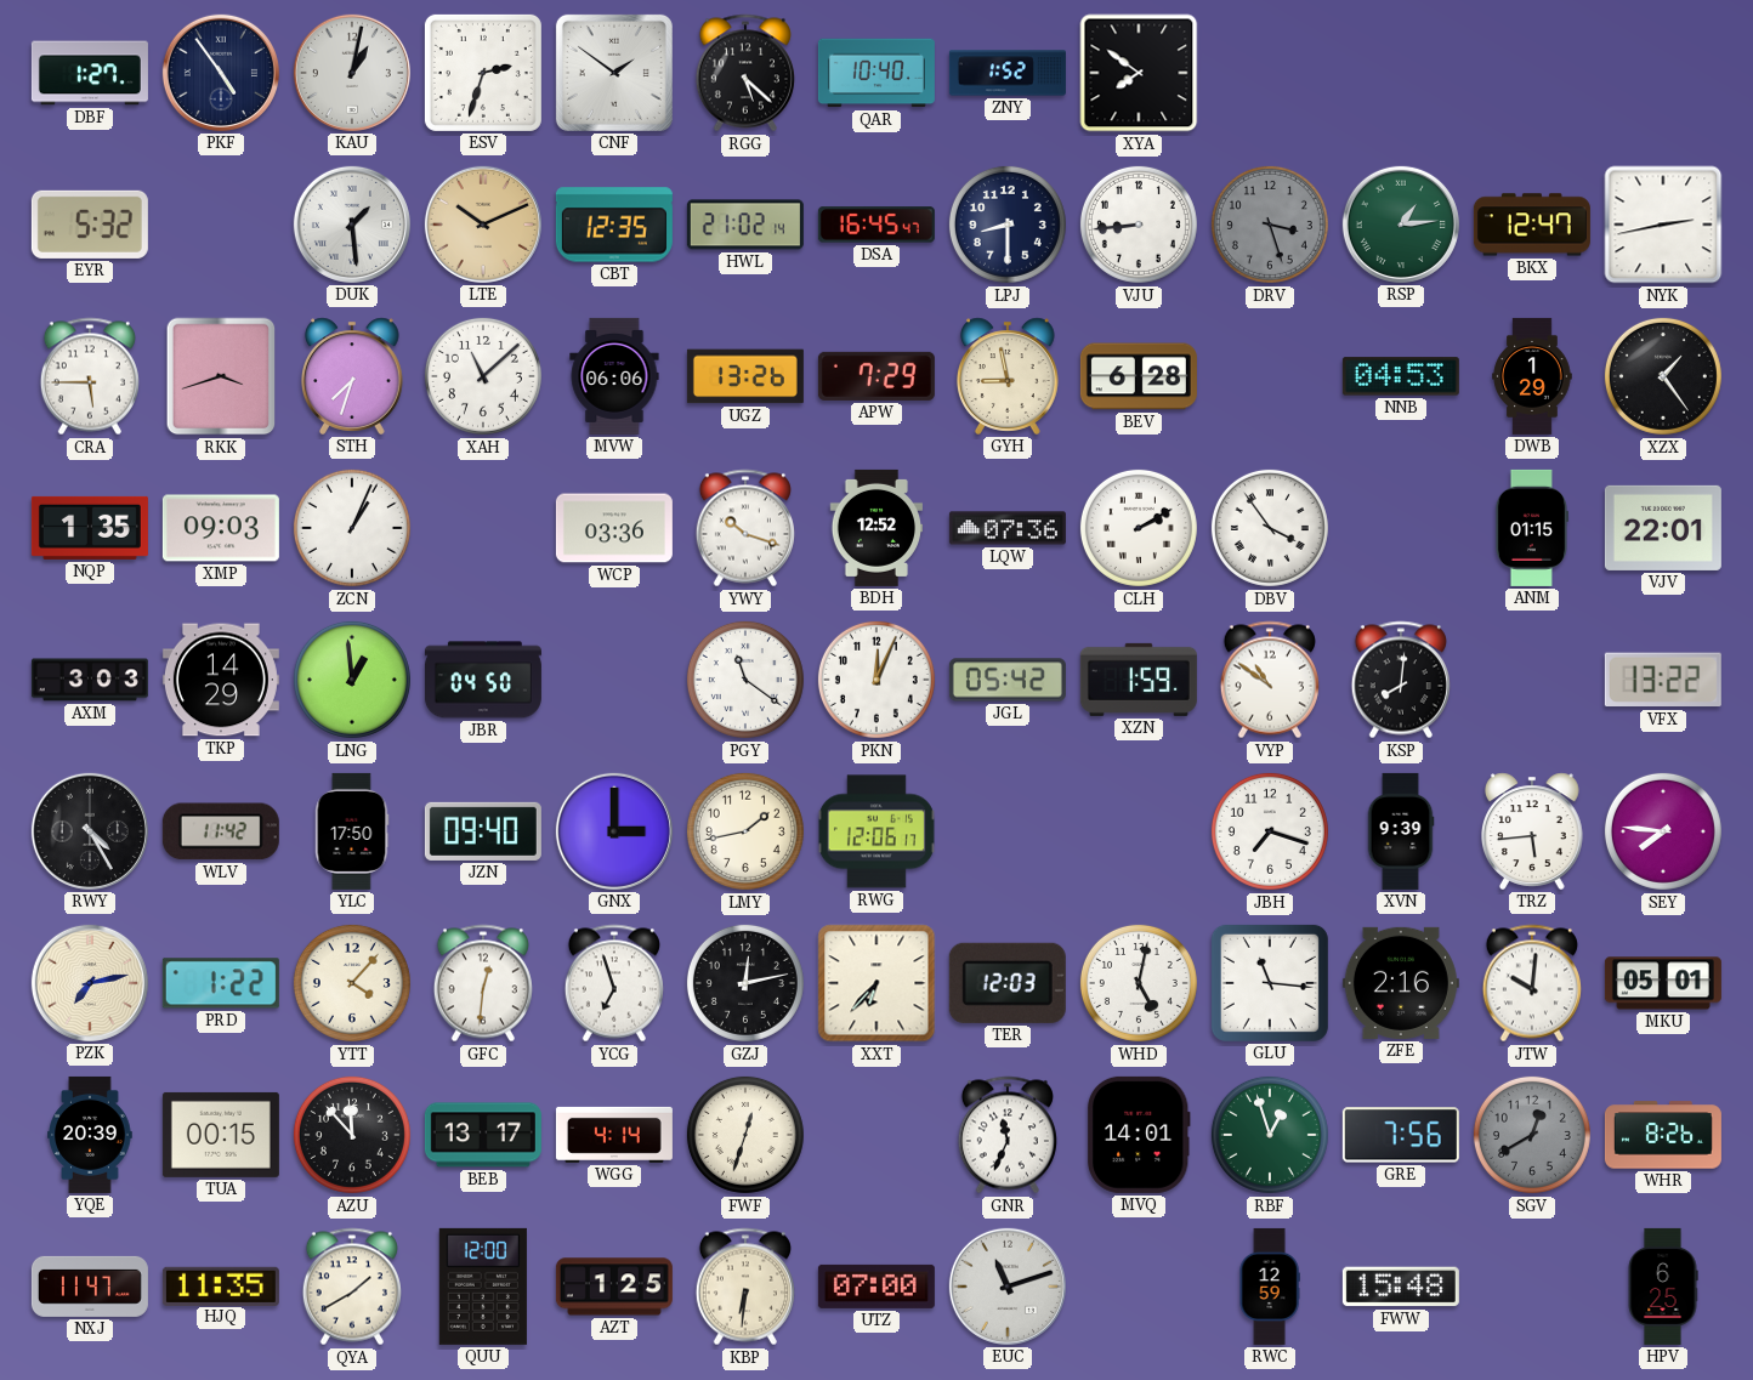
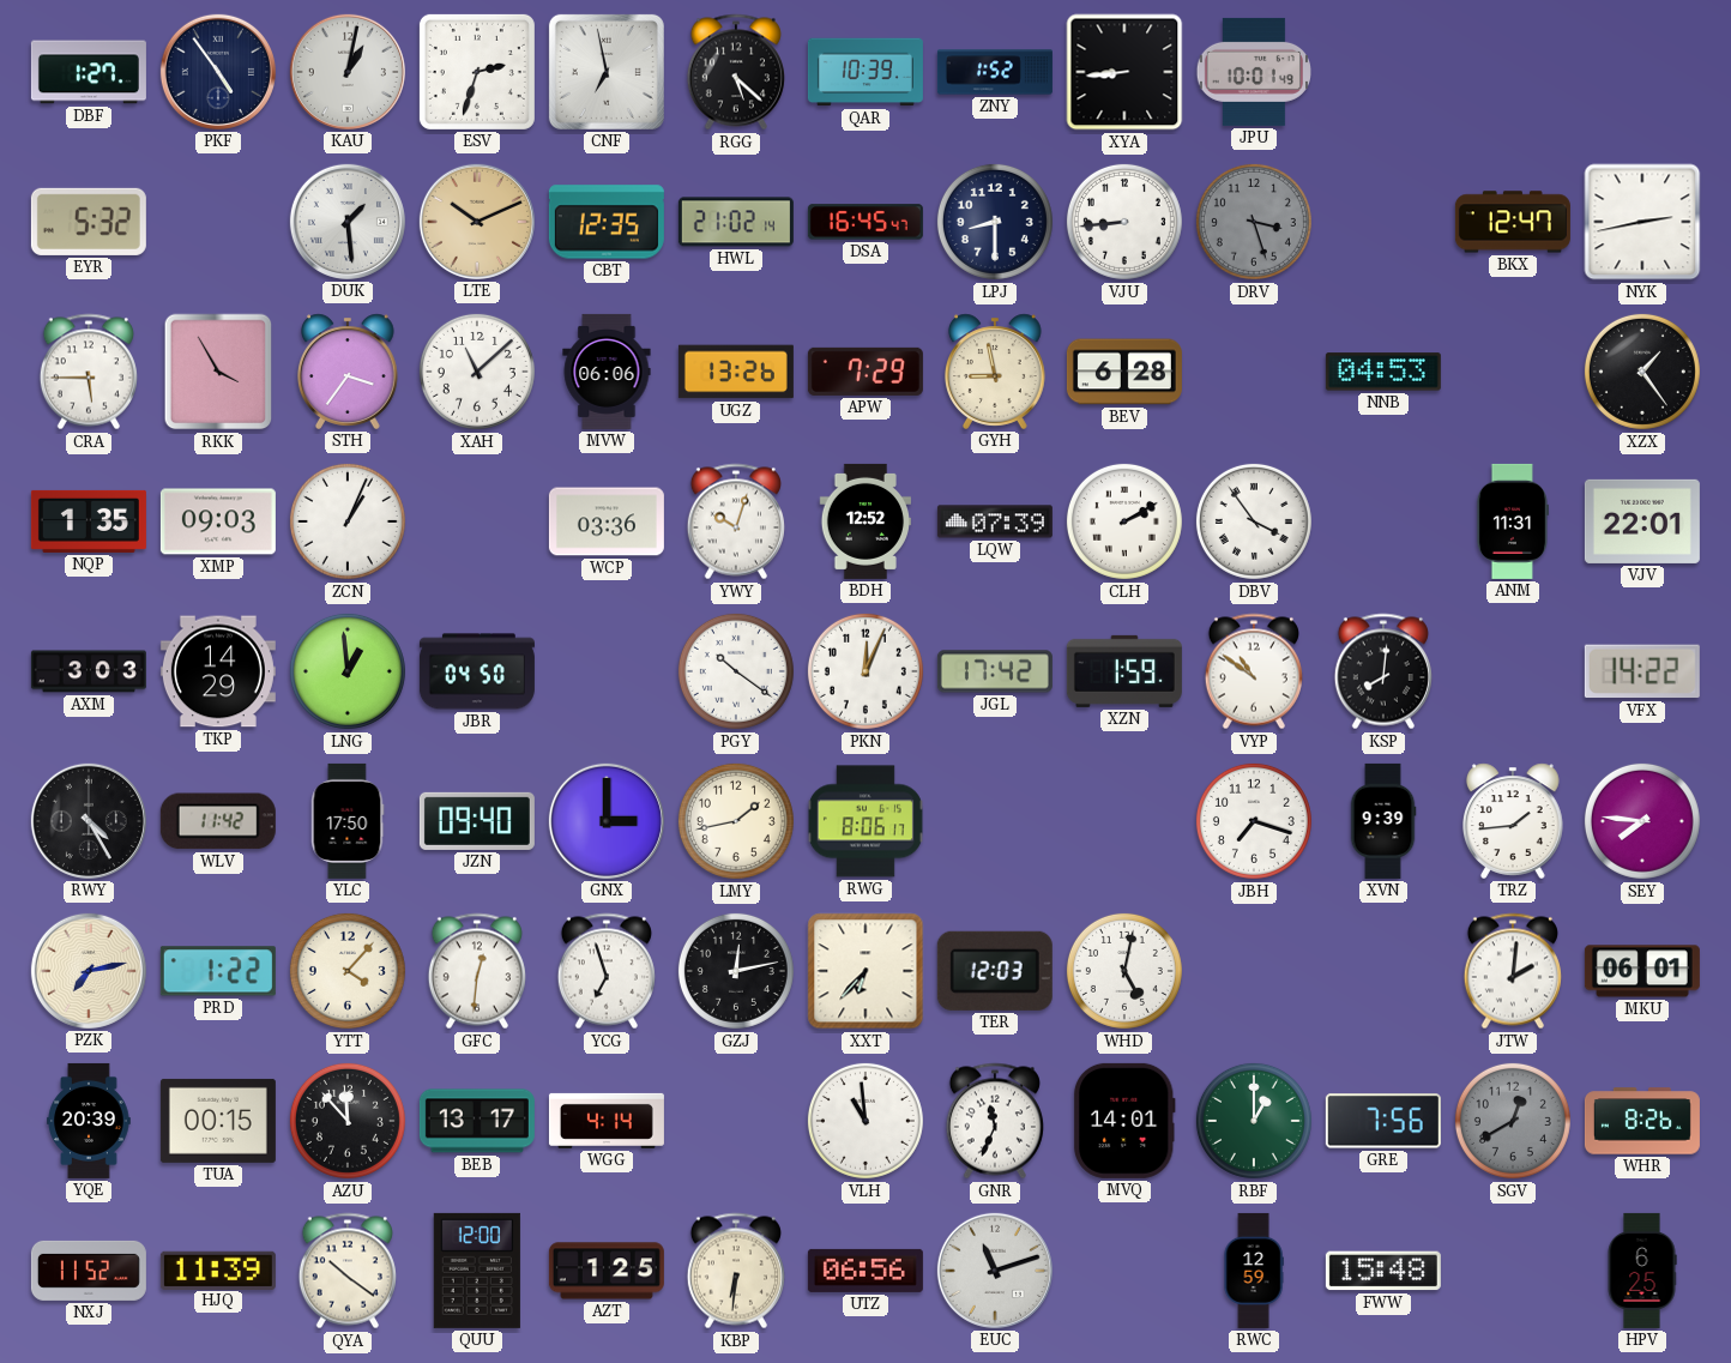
CNF: 1:51 -> 6:58 (607, 72)
QAR: 10:40 -> 10:39 (865, 72)
XYA: 7:51 -> 8:44 (1124, 72)
JPU: none -> 10:01 (1254, 72)
RSP: 1:14 -> none (1401, 225)
RKK: 3:42 -> 3:55 (218, 372)
STH: 7:33 -> 3:36 (348, 372)
DWB: 1:29 -> none (1532, 376)
YWY: 10:18 -> 10:03 (736, 521)
LQW: 07:36 -> 07:39 (995, 521)
ANM: 01:15 -> 11:31 (1512, 521)
PGY: 11:21 -> 10:21 (736, 671)
JGL: 05:42 -> 17:42 (995, 671)
VFX: 13:22 -> 14:22 (1642, 671)
RWG: 12:06 -> 8:06 (865, 821)
TRZ: 5:44 -> 1:44 (1513, 821)
GLU: 11:16 -> none (1270, 983)
ZFE: 2:16 -> none (1401, 983)
JTW: 10:01 -> 2:01 (1513, 971)
MKU: 05:01 -> 06:01 (1642, 971)
FWF: 12:33 -> none (745, 1135)
VLH: none -> 10:59 (865, 1121)
RBF: 12:57 -> 1:00 (1254, 1121)
NXJ: 11:47 -> 11:52 (89, 1271)
HJQ: 11:35 -> 11:39 (218, 1269)
QYA: 1:40 -> 10:21 (348, 1271)
UTZ: 07:00 -> 06:56 (865, 1271)
